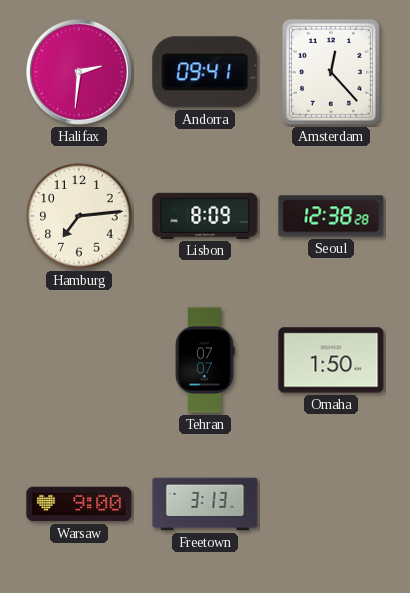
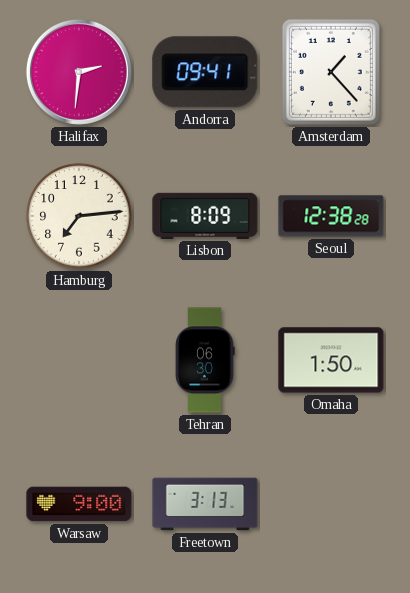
Amsterdam: 12:23 -> 1:23 (331, 72)
Tehran: 07:07 -> 06:30 (205, 360)
